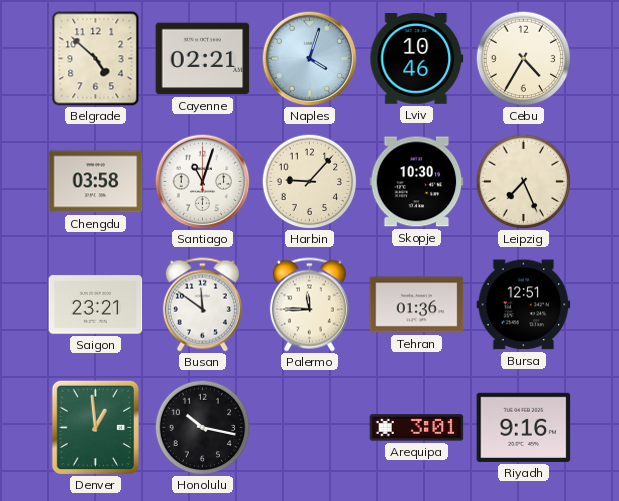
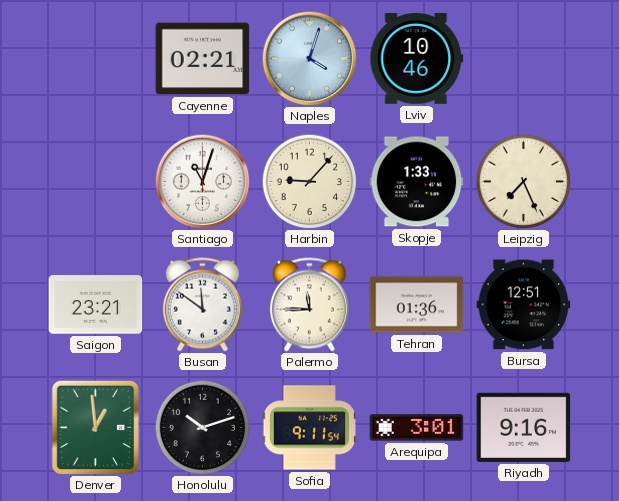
Belgrade: 4:52 -> none (96, 59)
Cebu: 4:35 -> none (523, 58)
Chengdu: 03:58 -> none (96, 182)
Skopje: 10:30 -> 1:33 (417, 182)
Honolulu: 10:17 -> 10:12 (202, 427)
Sofia: none -> 9:11 (309, 428)
